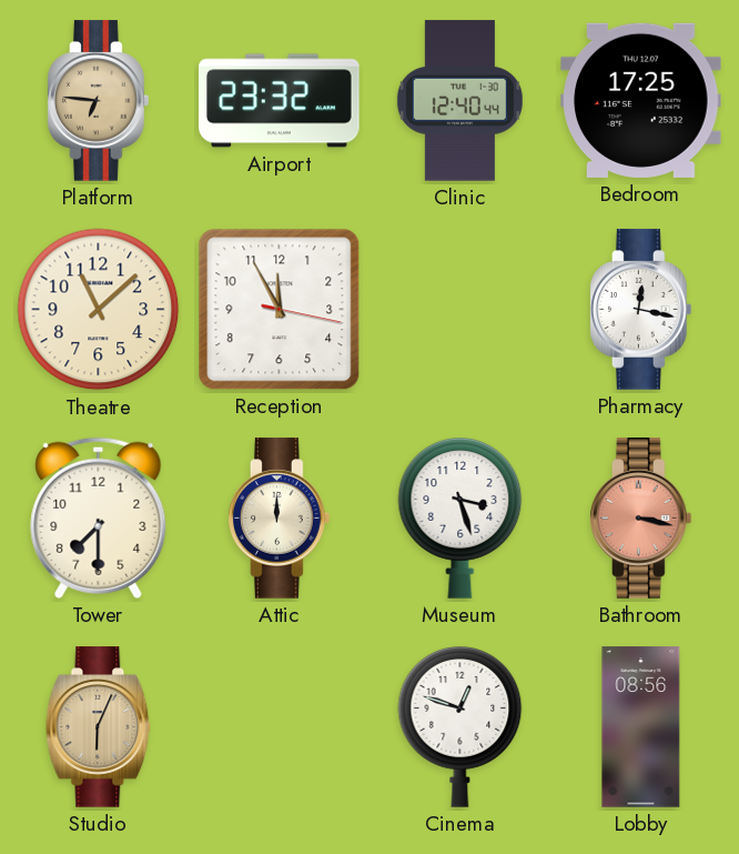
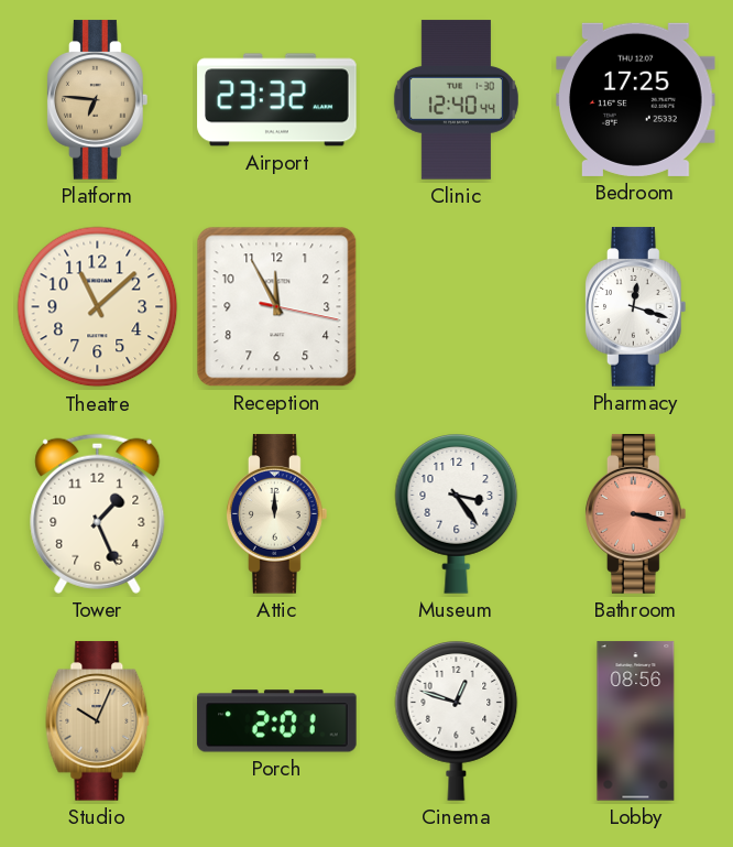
Pharmacy: 12:17 -> 12:18 (636, 307)
Tower: 7:30 -> 1:26 (98, 513)
Museum: 3:27 -> 3:24 (457, 514)
Studio: 6:04 -> 10:04 (98, 721)
Porch: none -> 2:01 (277, 721)
